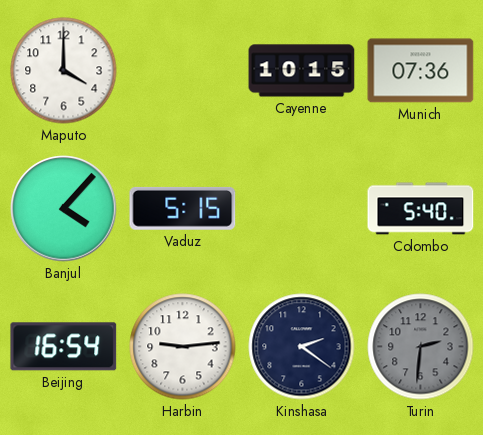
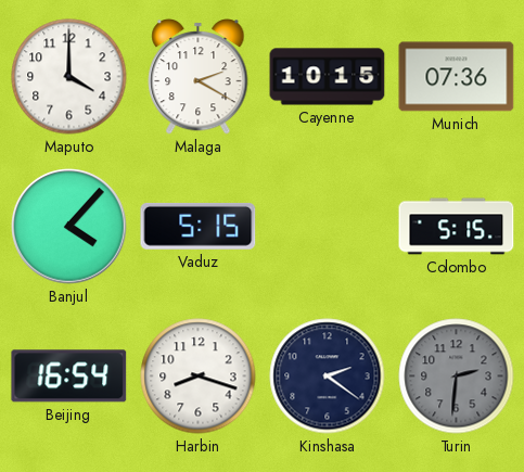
Malaga: none -> 2:20 (199, 77)
Colombo: 5:40 -> 5:15 (457, 227)
Harbin: 9:14 -> 8:18 (199, 377)
